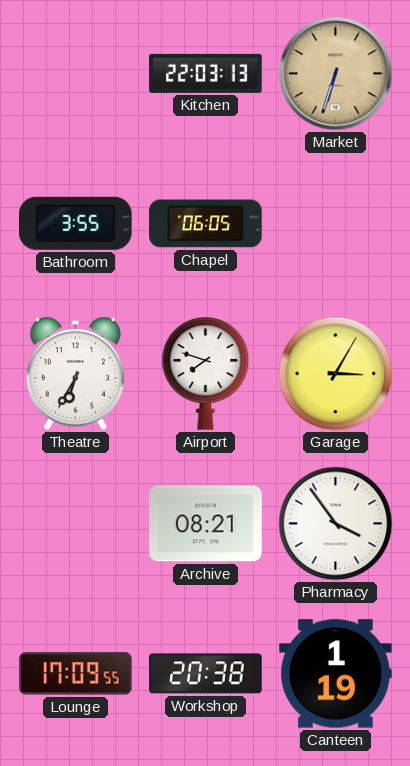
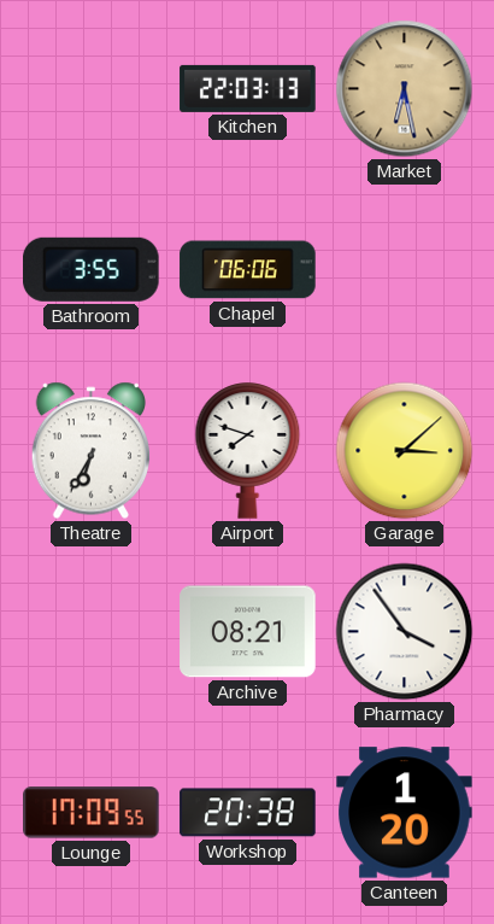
Market: 6:33 -> 6:28 (405, 89)
Chapel: 06:05 -> 06:06 (248, 270)
Garage: 3:05 -> 3:08 (405, 451)
Canteen: 1:19 -> 1:20 (405, 813)
